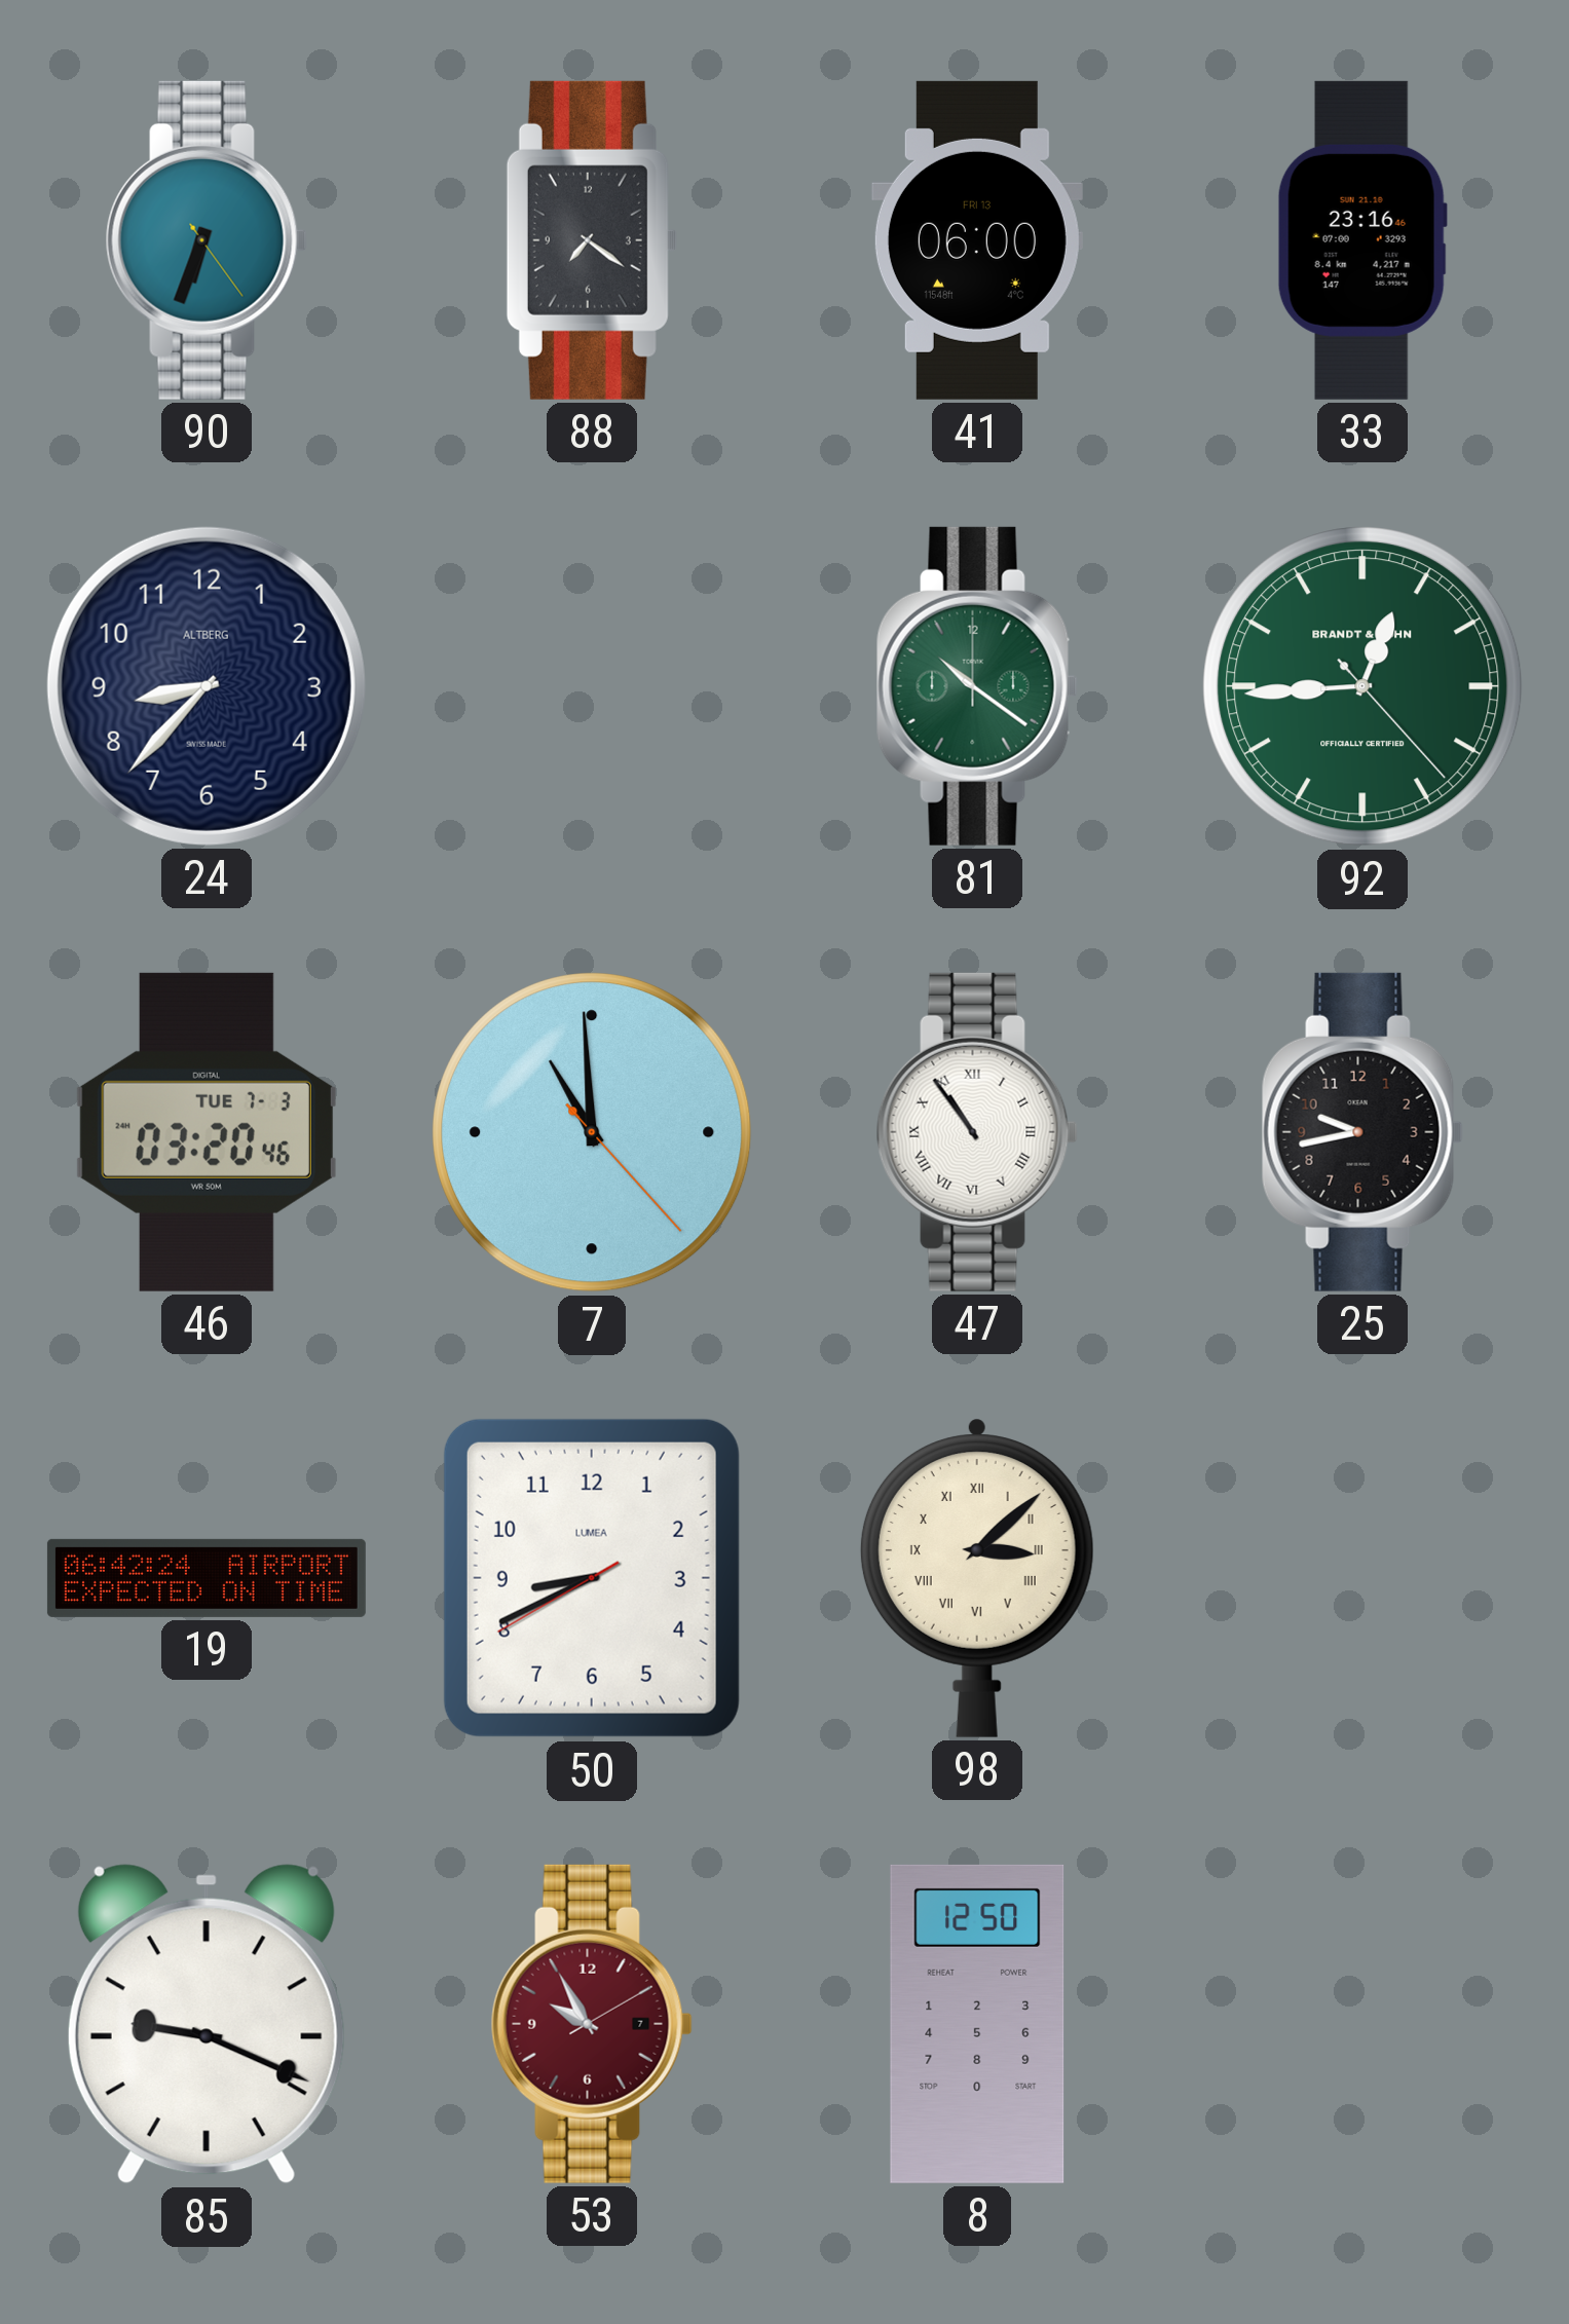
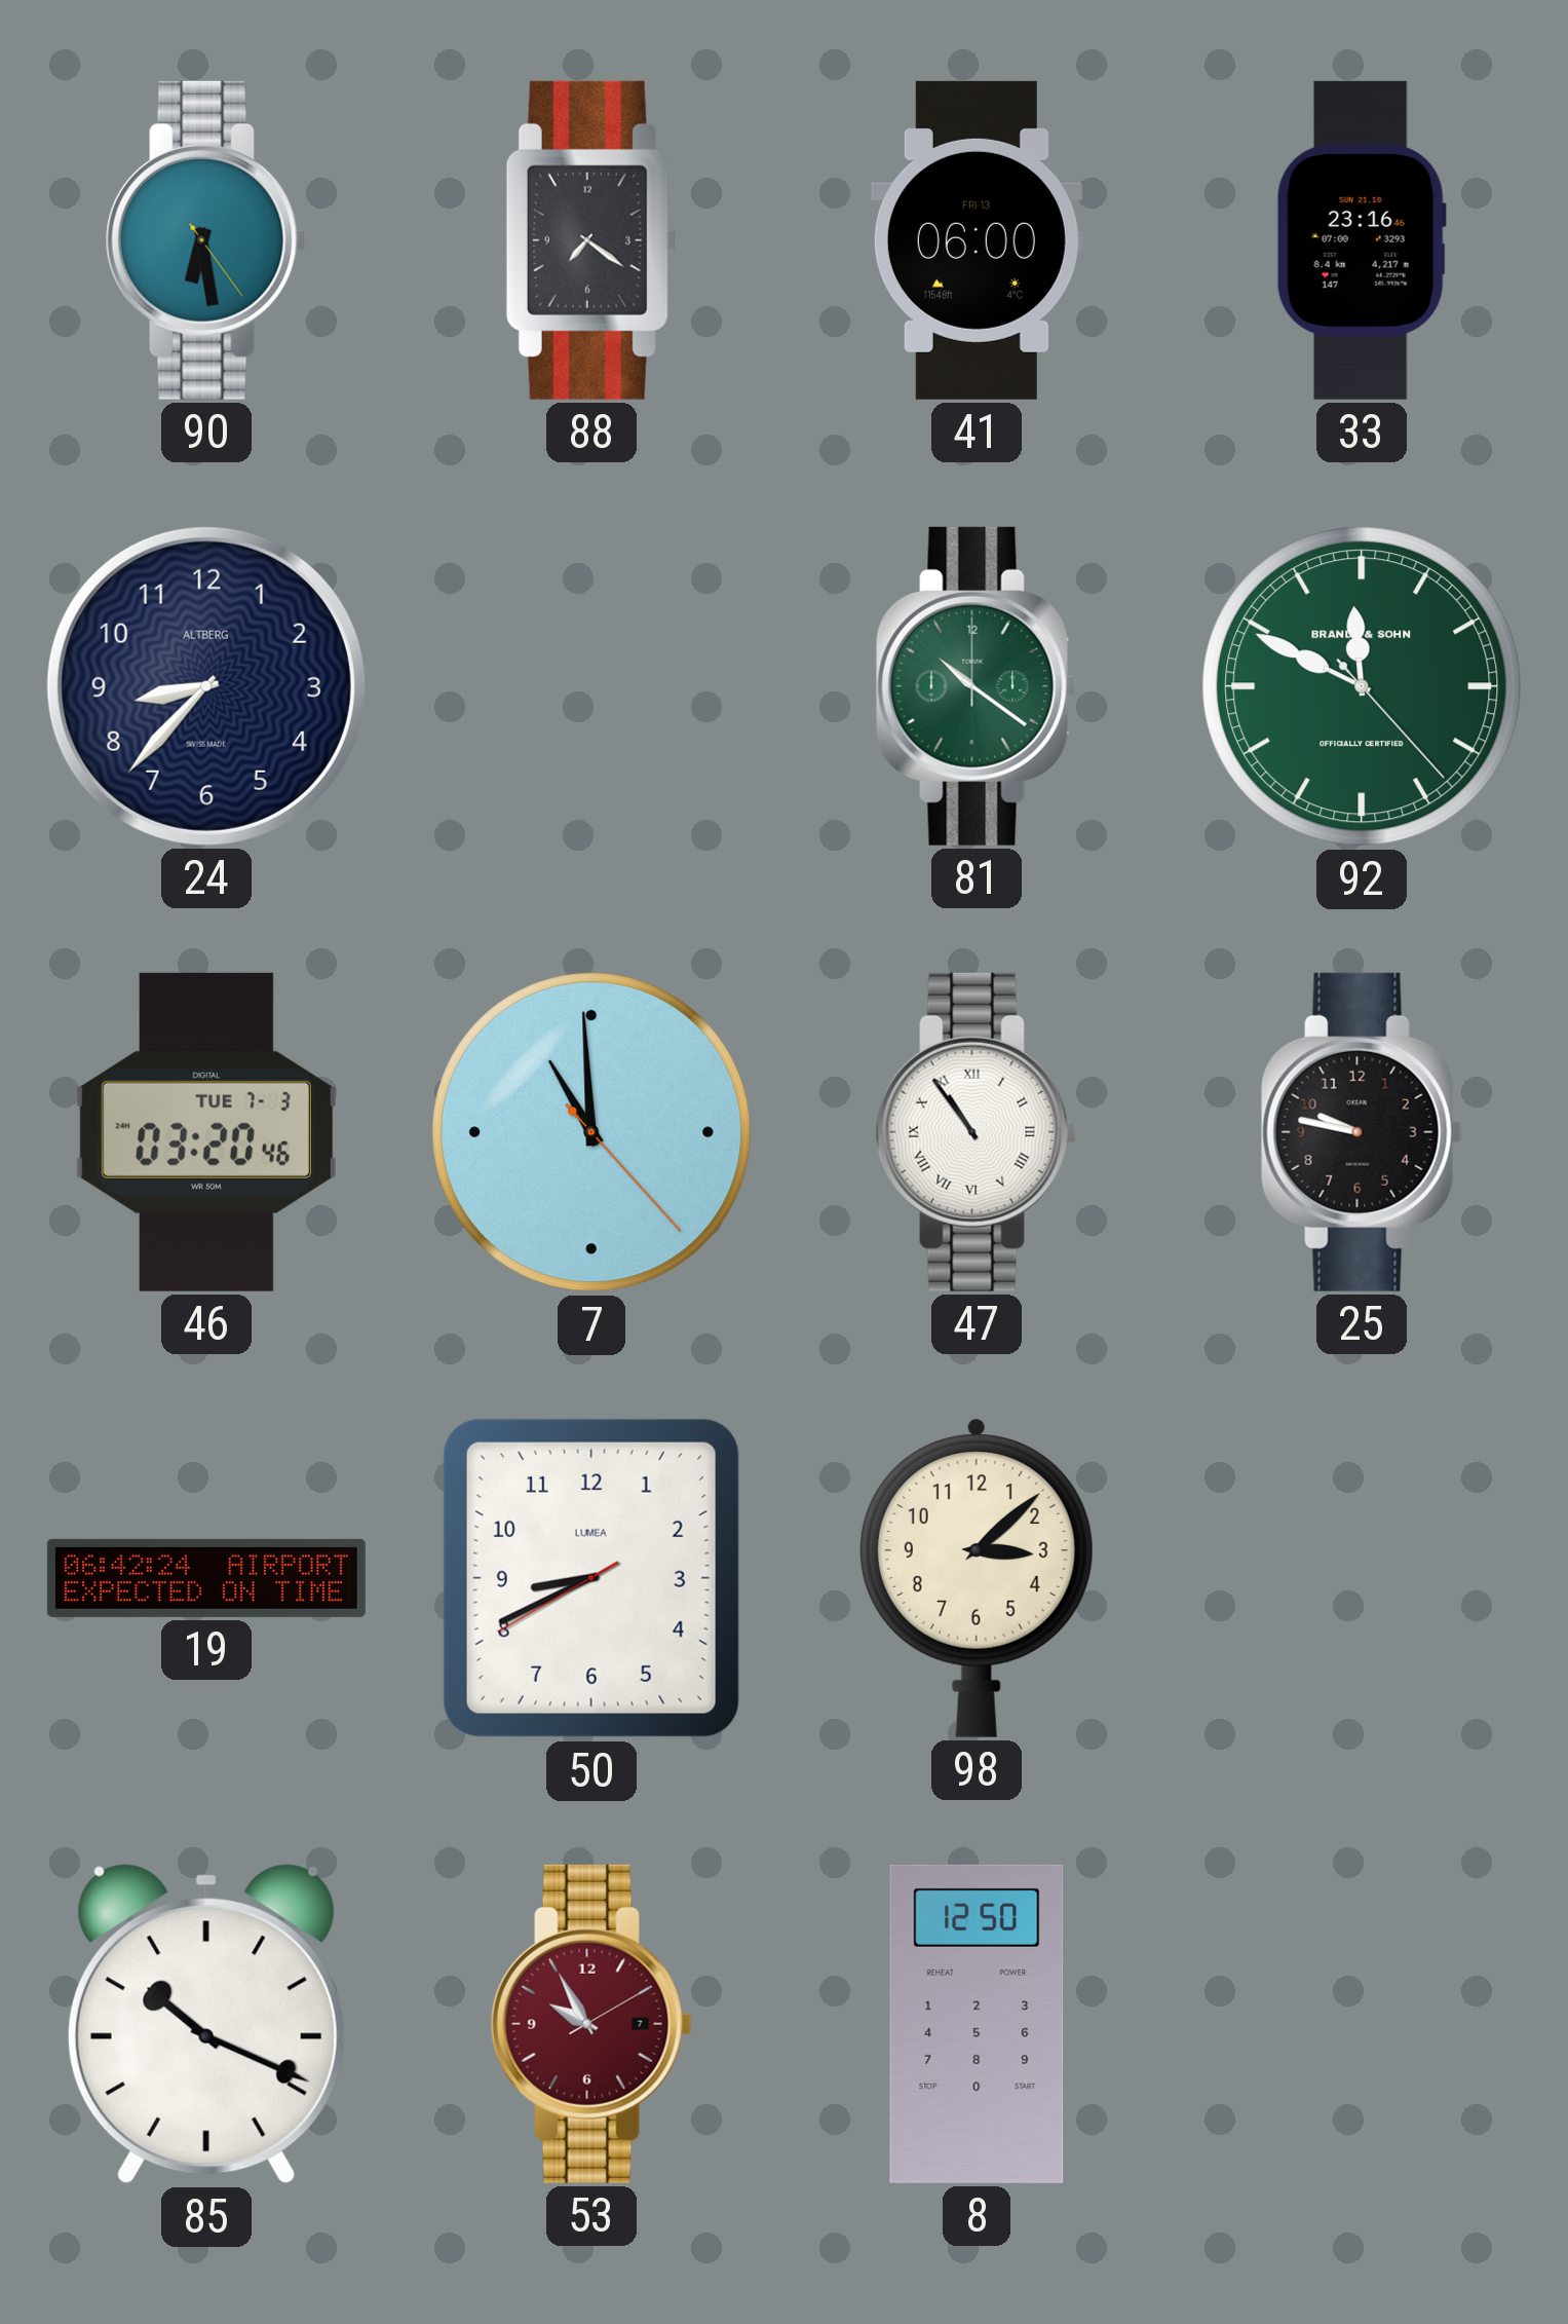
90: 6:33 -> 6:28 (206, 240)
92: 12:44 -> 11:49 (1362, 686)
25: 9:43 -> 9:47 (1362, 1132)
98 numerals: Roman -> Arabic (977, 1578)
85: 9:19 -> 10:19 (206, 2024)
